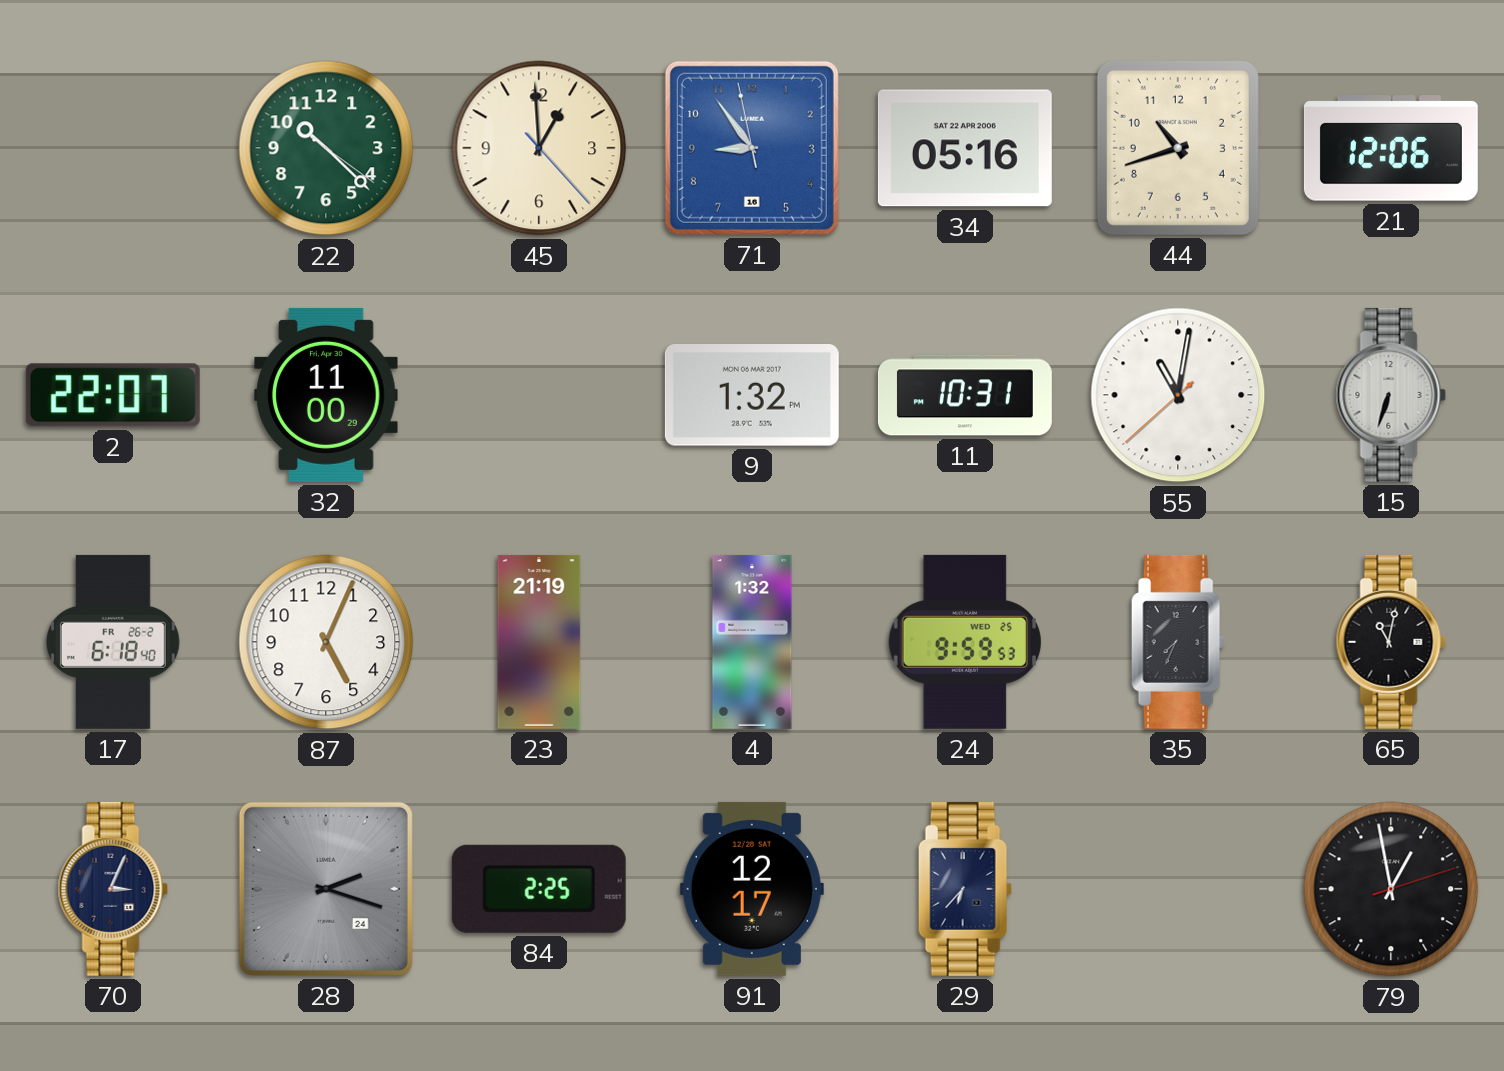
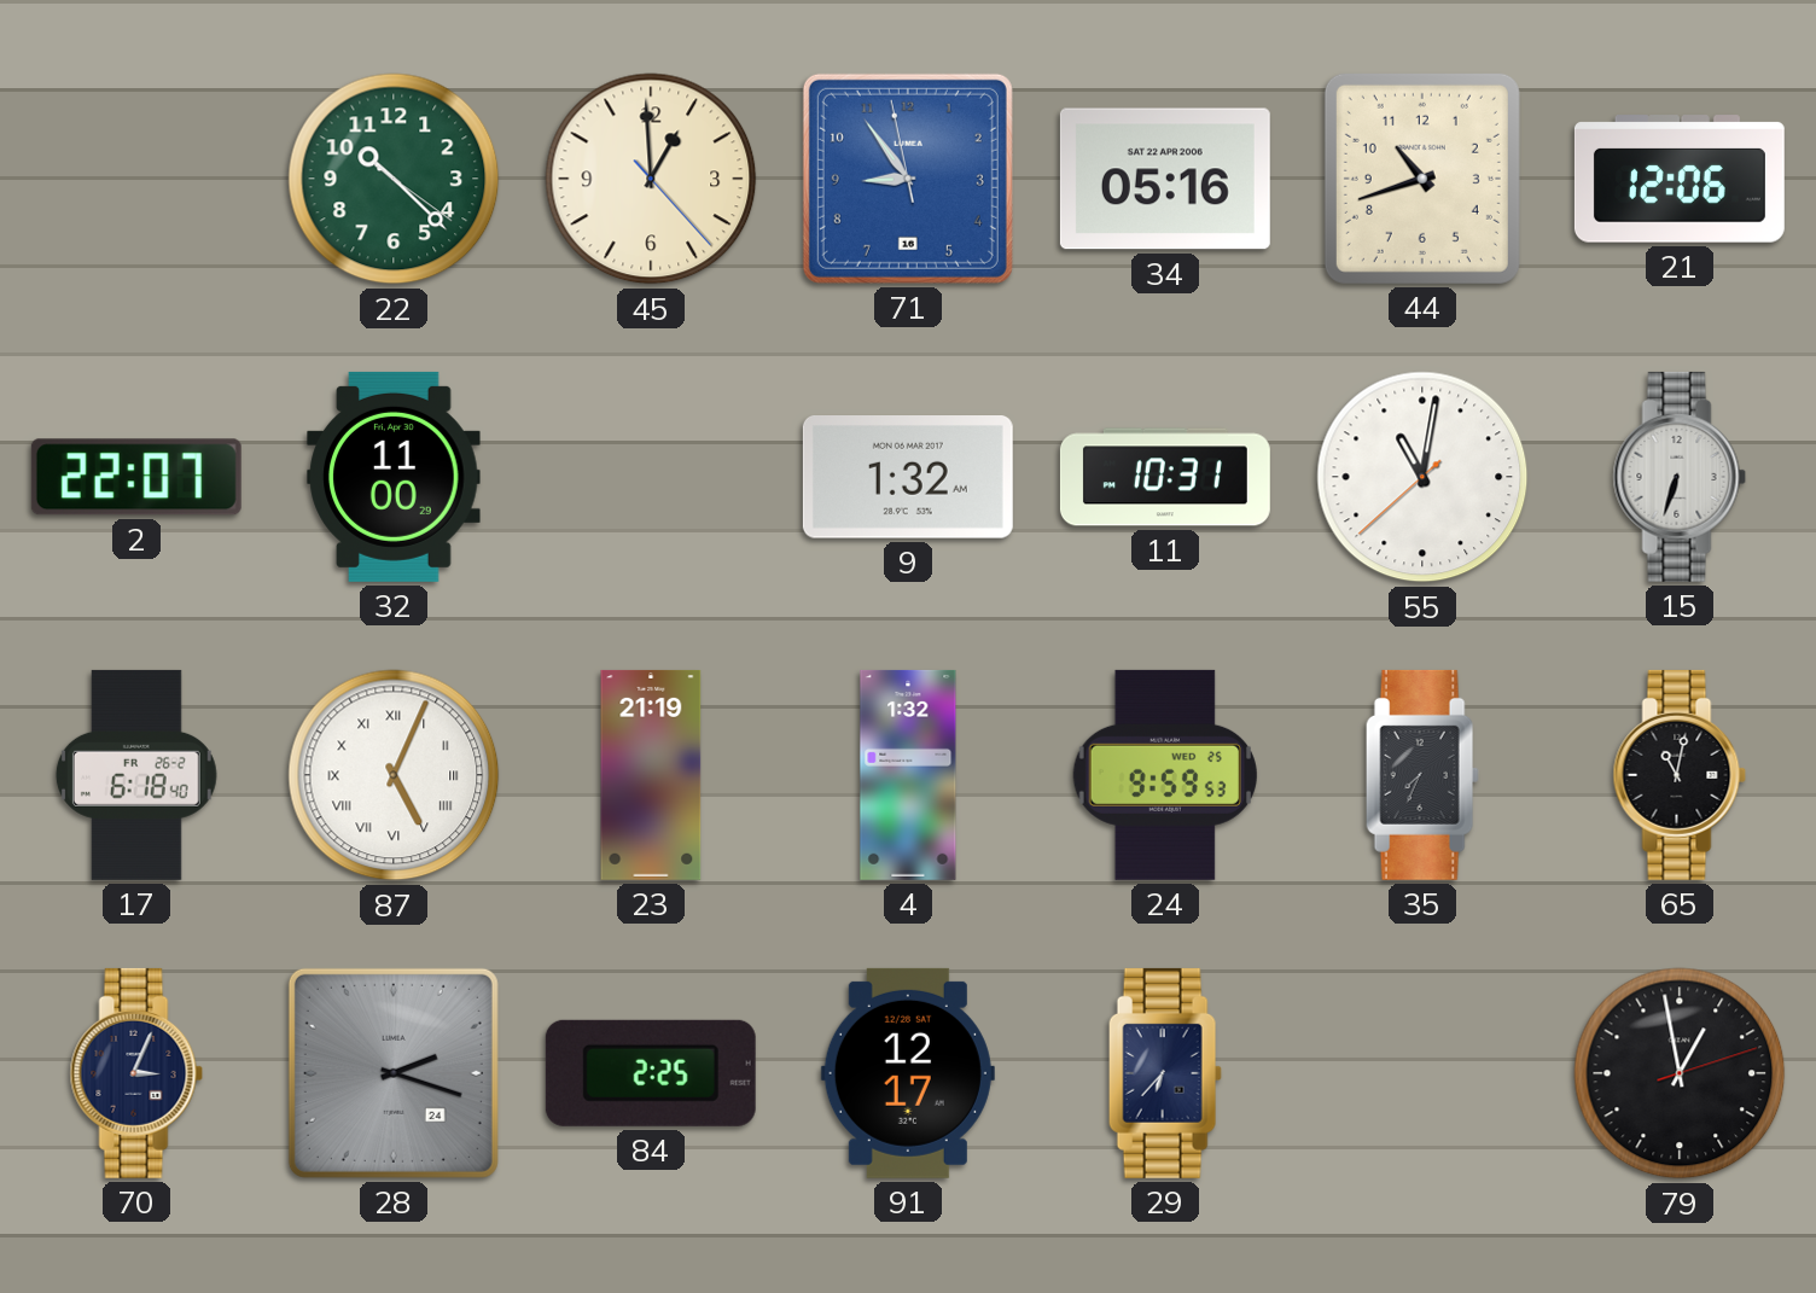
9: 1:32 PM -> 1:32 AM (908, 478)
87 numerals: Arabic -> Roman (394, 775)
